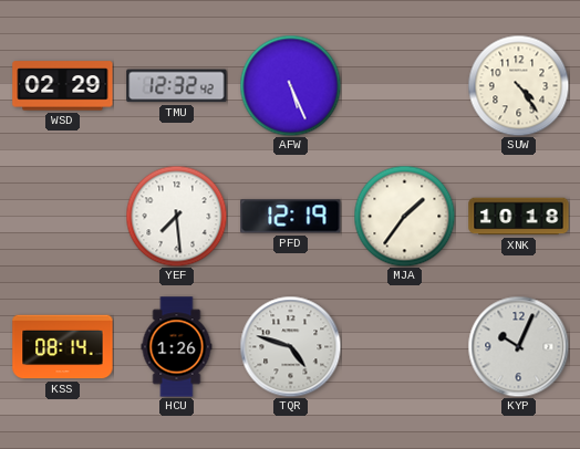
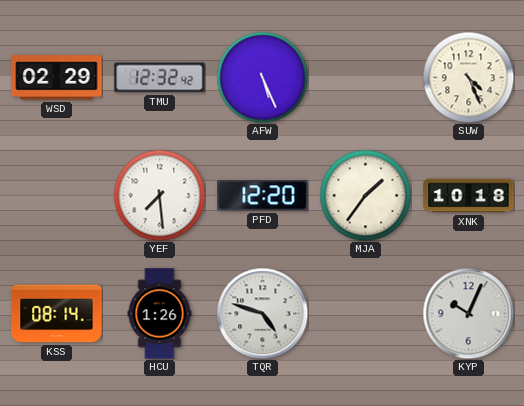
SUW: 4:24 -> 4:26 (468, 77)
PFD: 12:19 -> 12:20 (263, 196)
